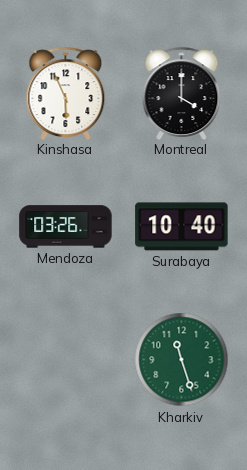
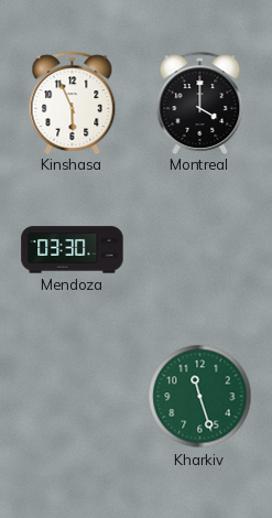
Mendoza: 03:26 -> 03:30 (73, 250)
Surabaya: 10:40 -> none (182, 227)
